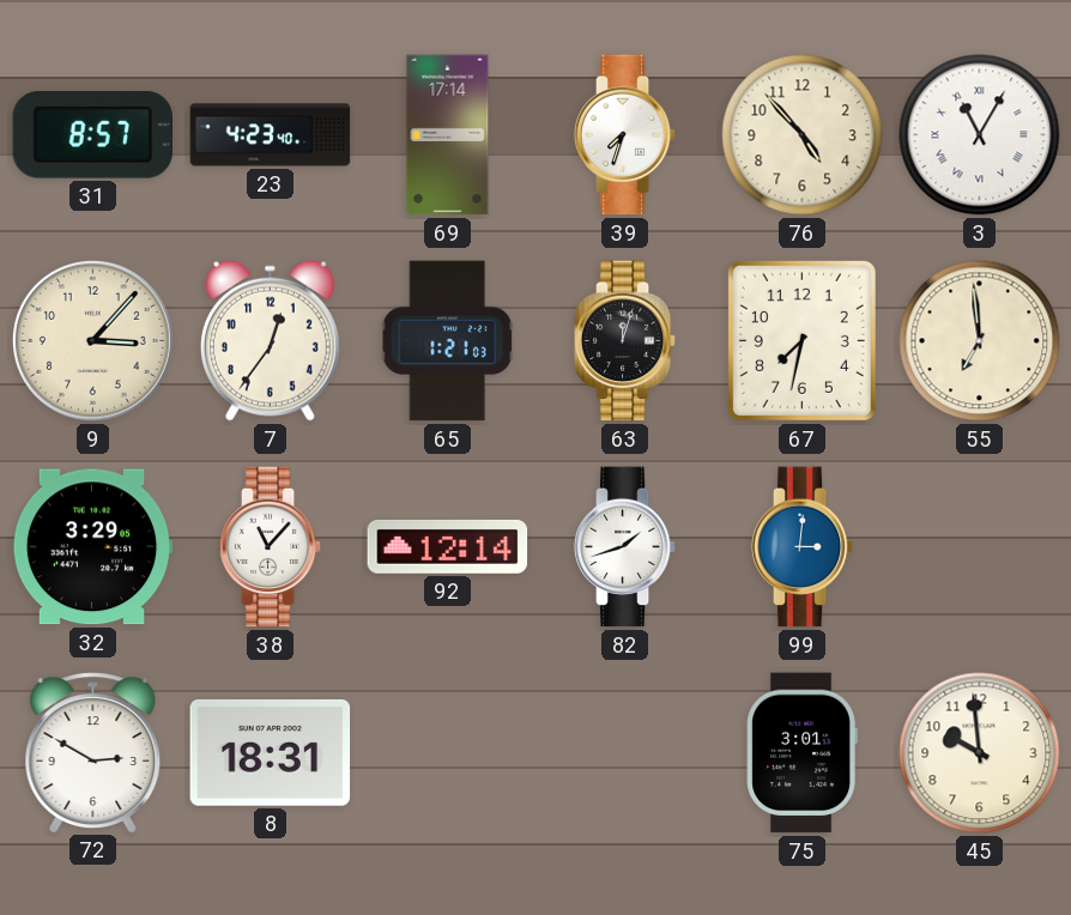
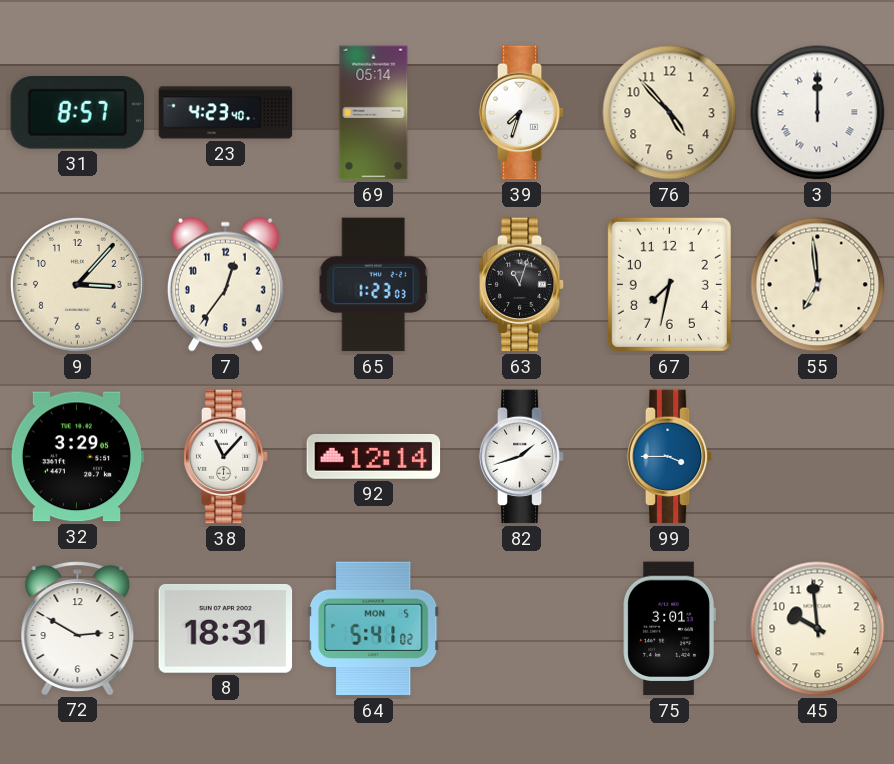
69: 17:14 -> 05:14 (374, 113)
3: 11:05 -> 12:00 (818, 113)
65: 1:21 -> 1:23 (373, 285)
63: 12:03 -> 11:03 (522, 285)
99: 3:01 -> 3:45 (670, 457)
64: none -> 5:41 (373, 629)
